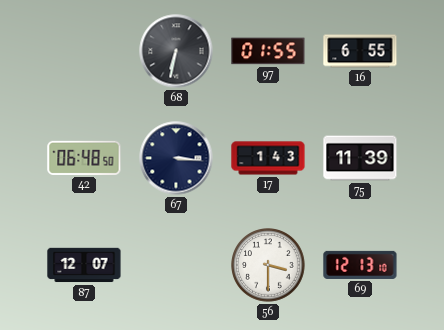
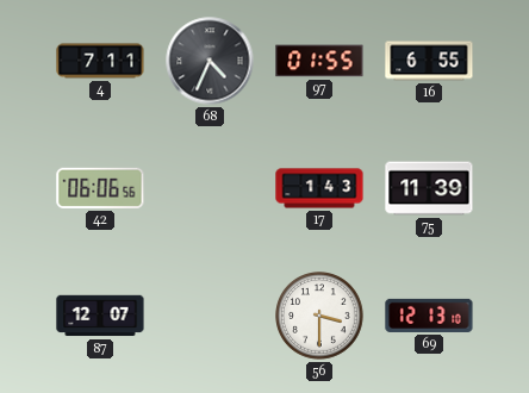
4: none -> 7:11 (100, 61)
68: 6:32 -> 4:34 (210, 61)
42: 06:48 -> 06:06 (100, 188)
67: 3:16 -> none (176, 158)
